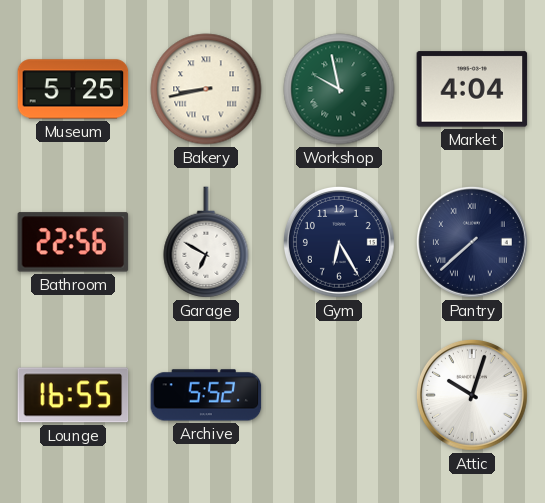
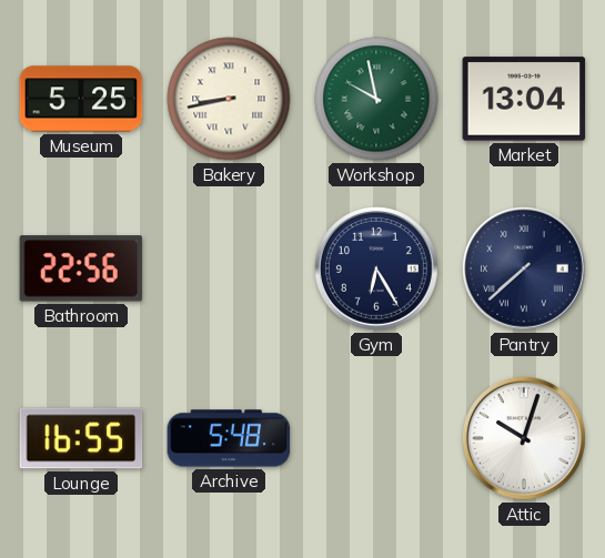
Market: 4:04 -> 13:04 (524, 99)
Garage: 6:50 -> none (206, 242)
Archive: 5:52 -> 5:48 (229, 438)
